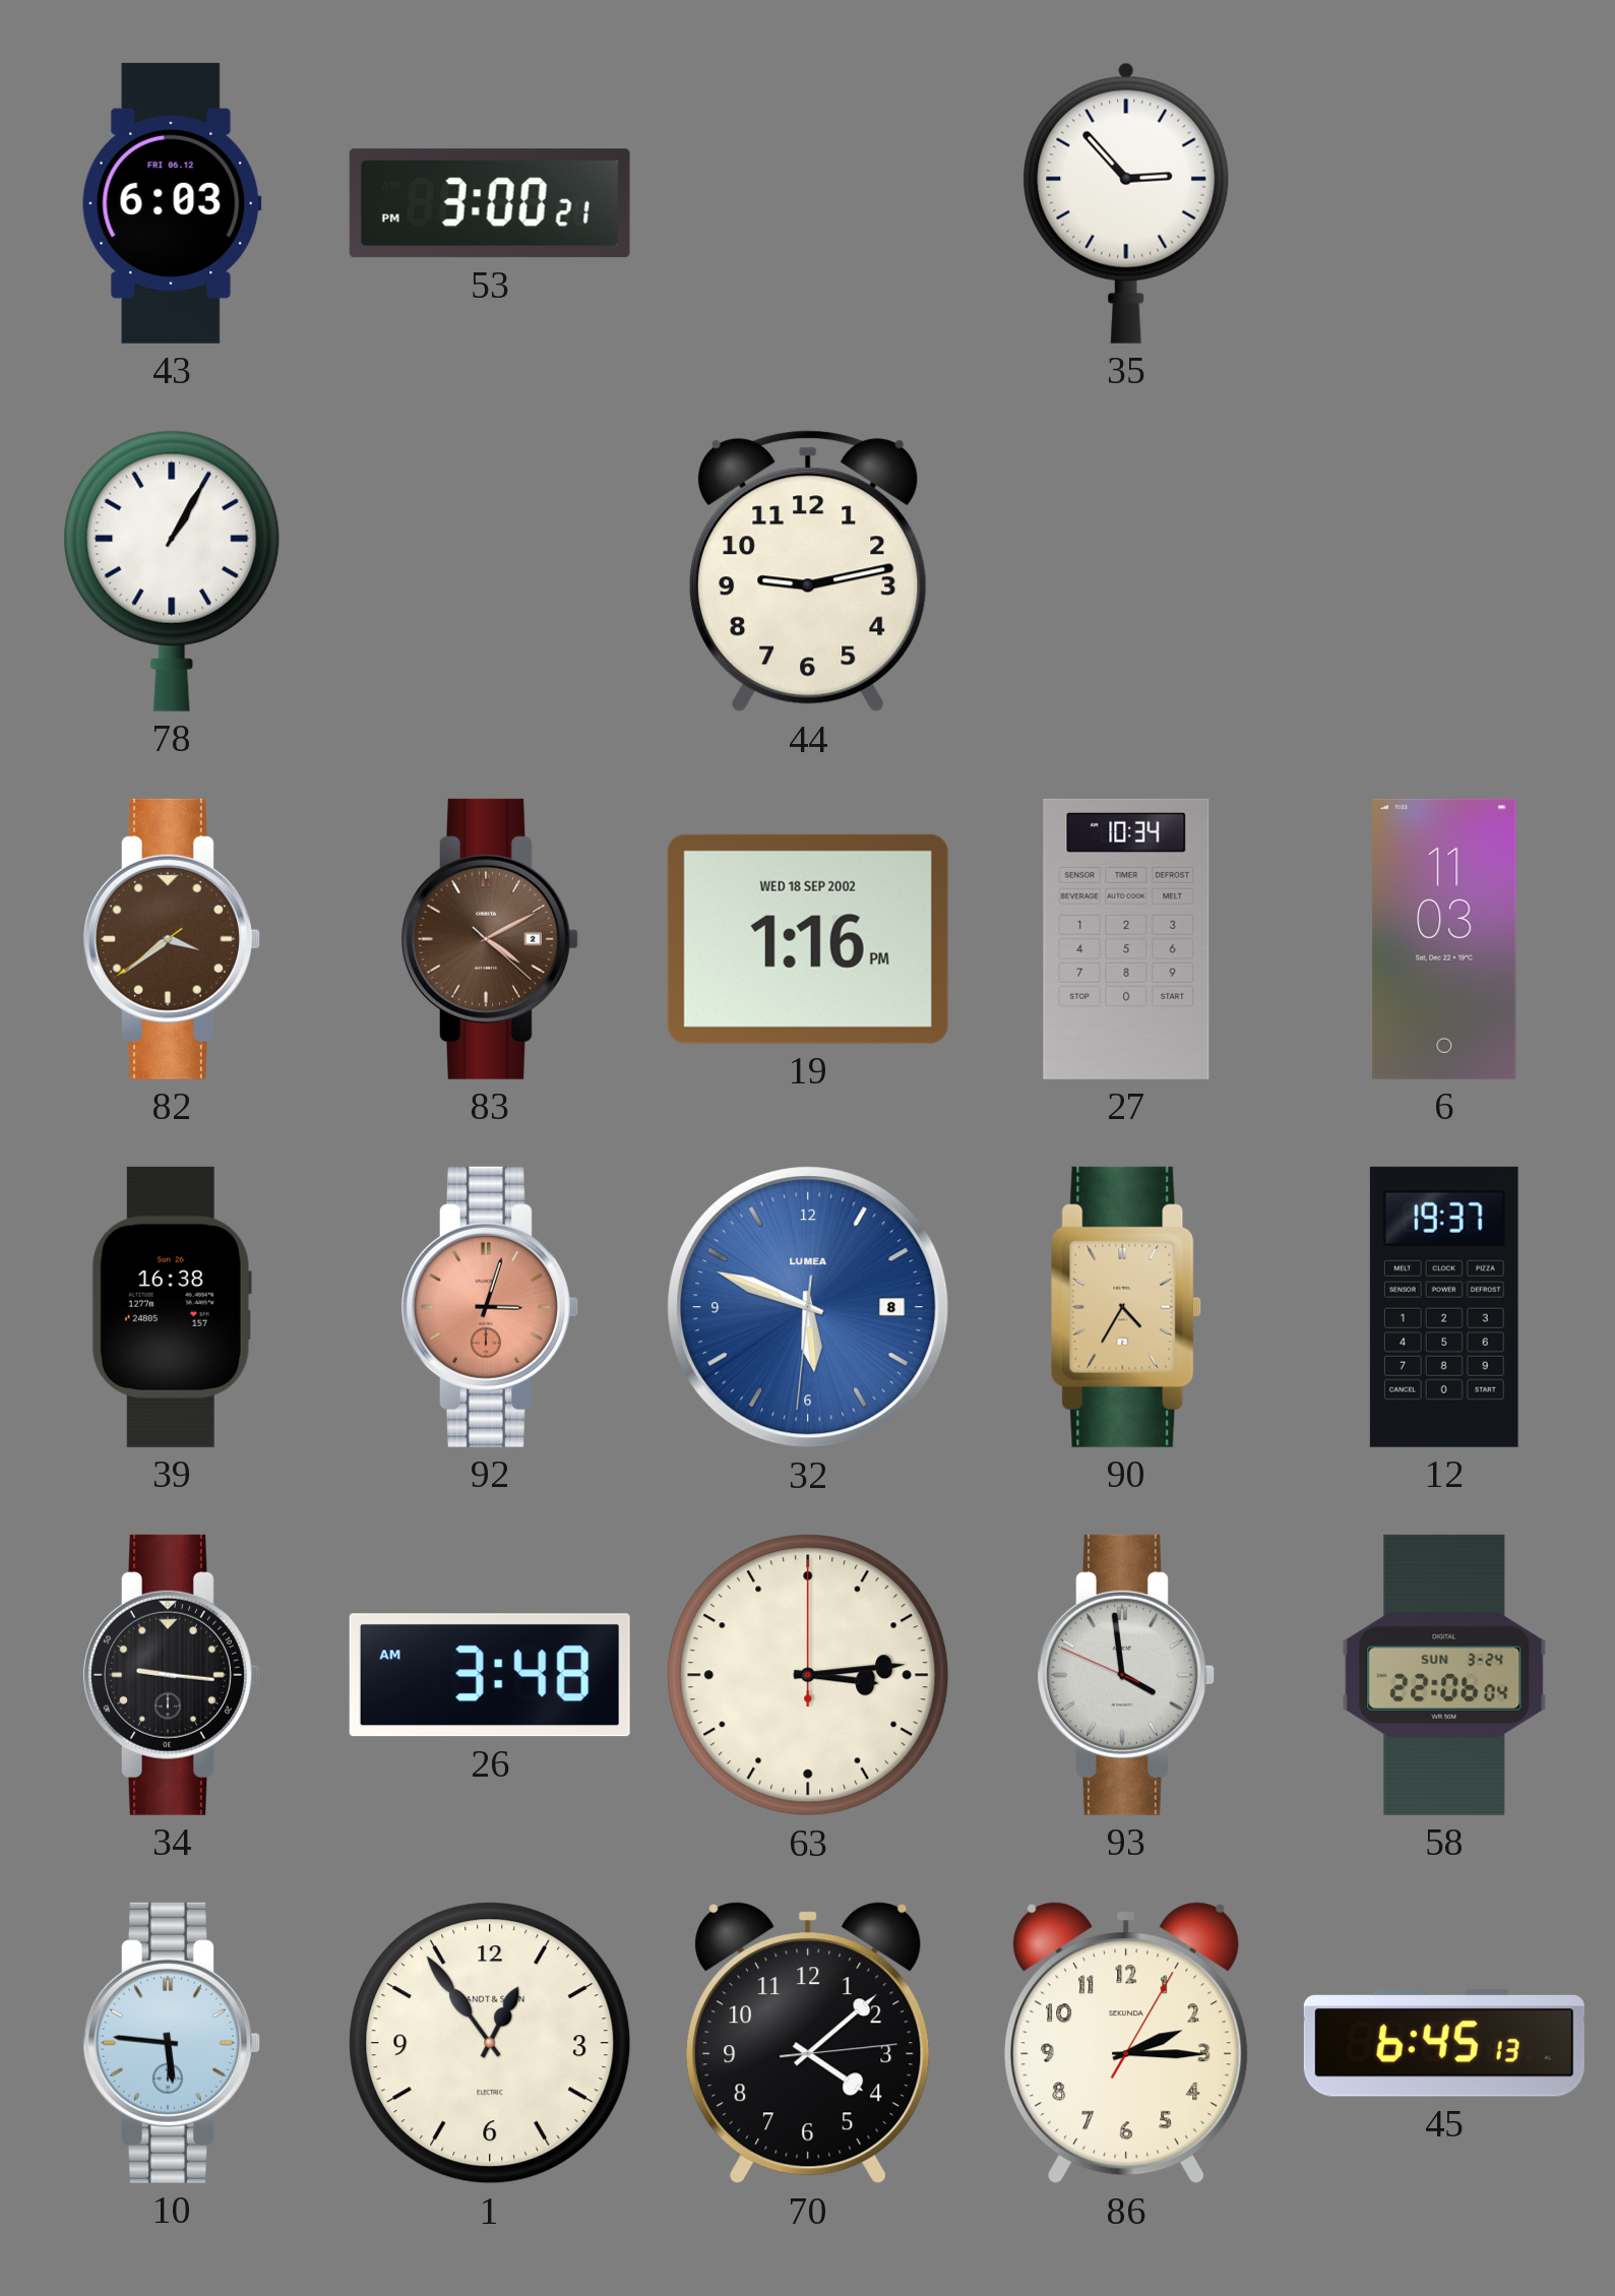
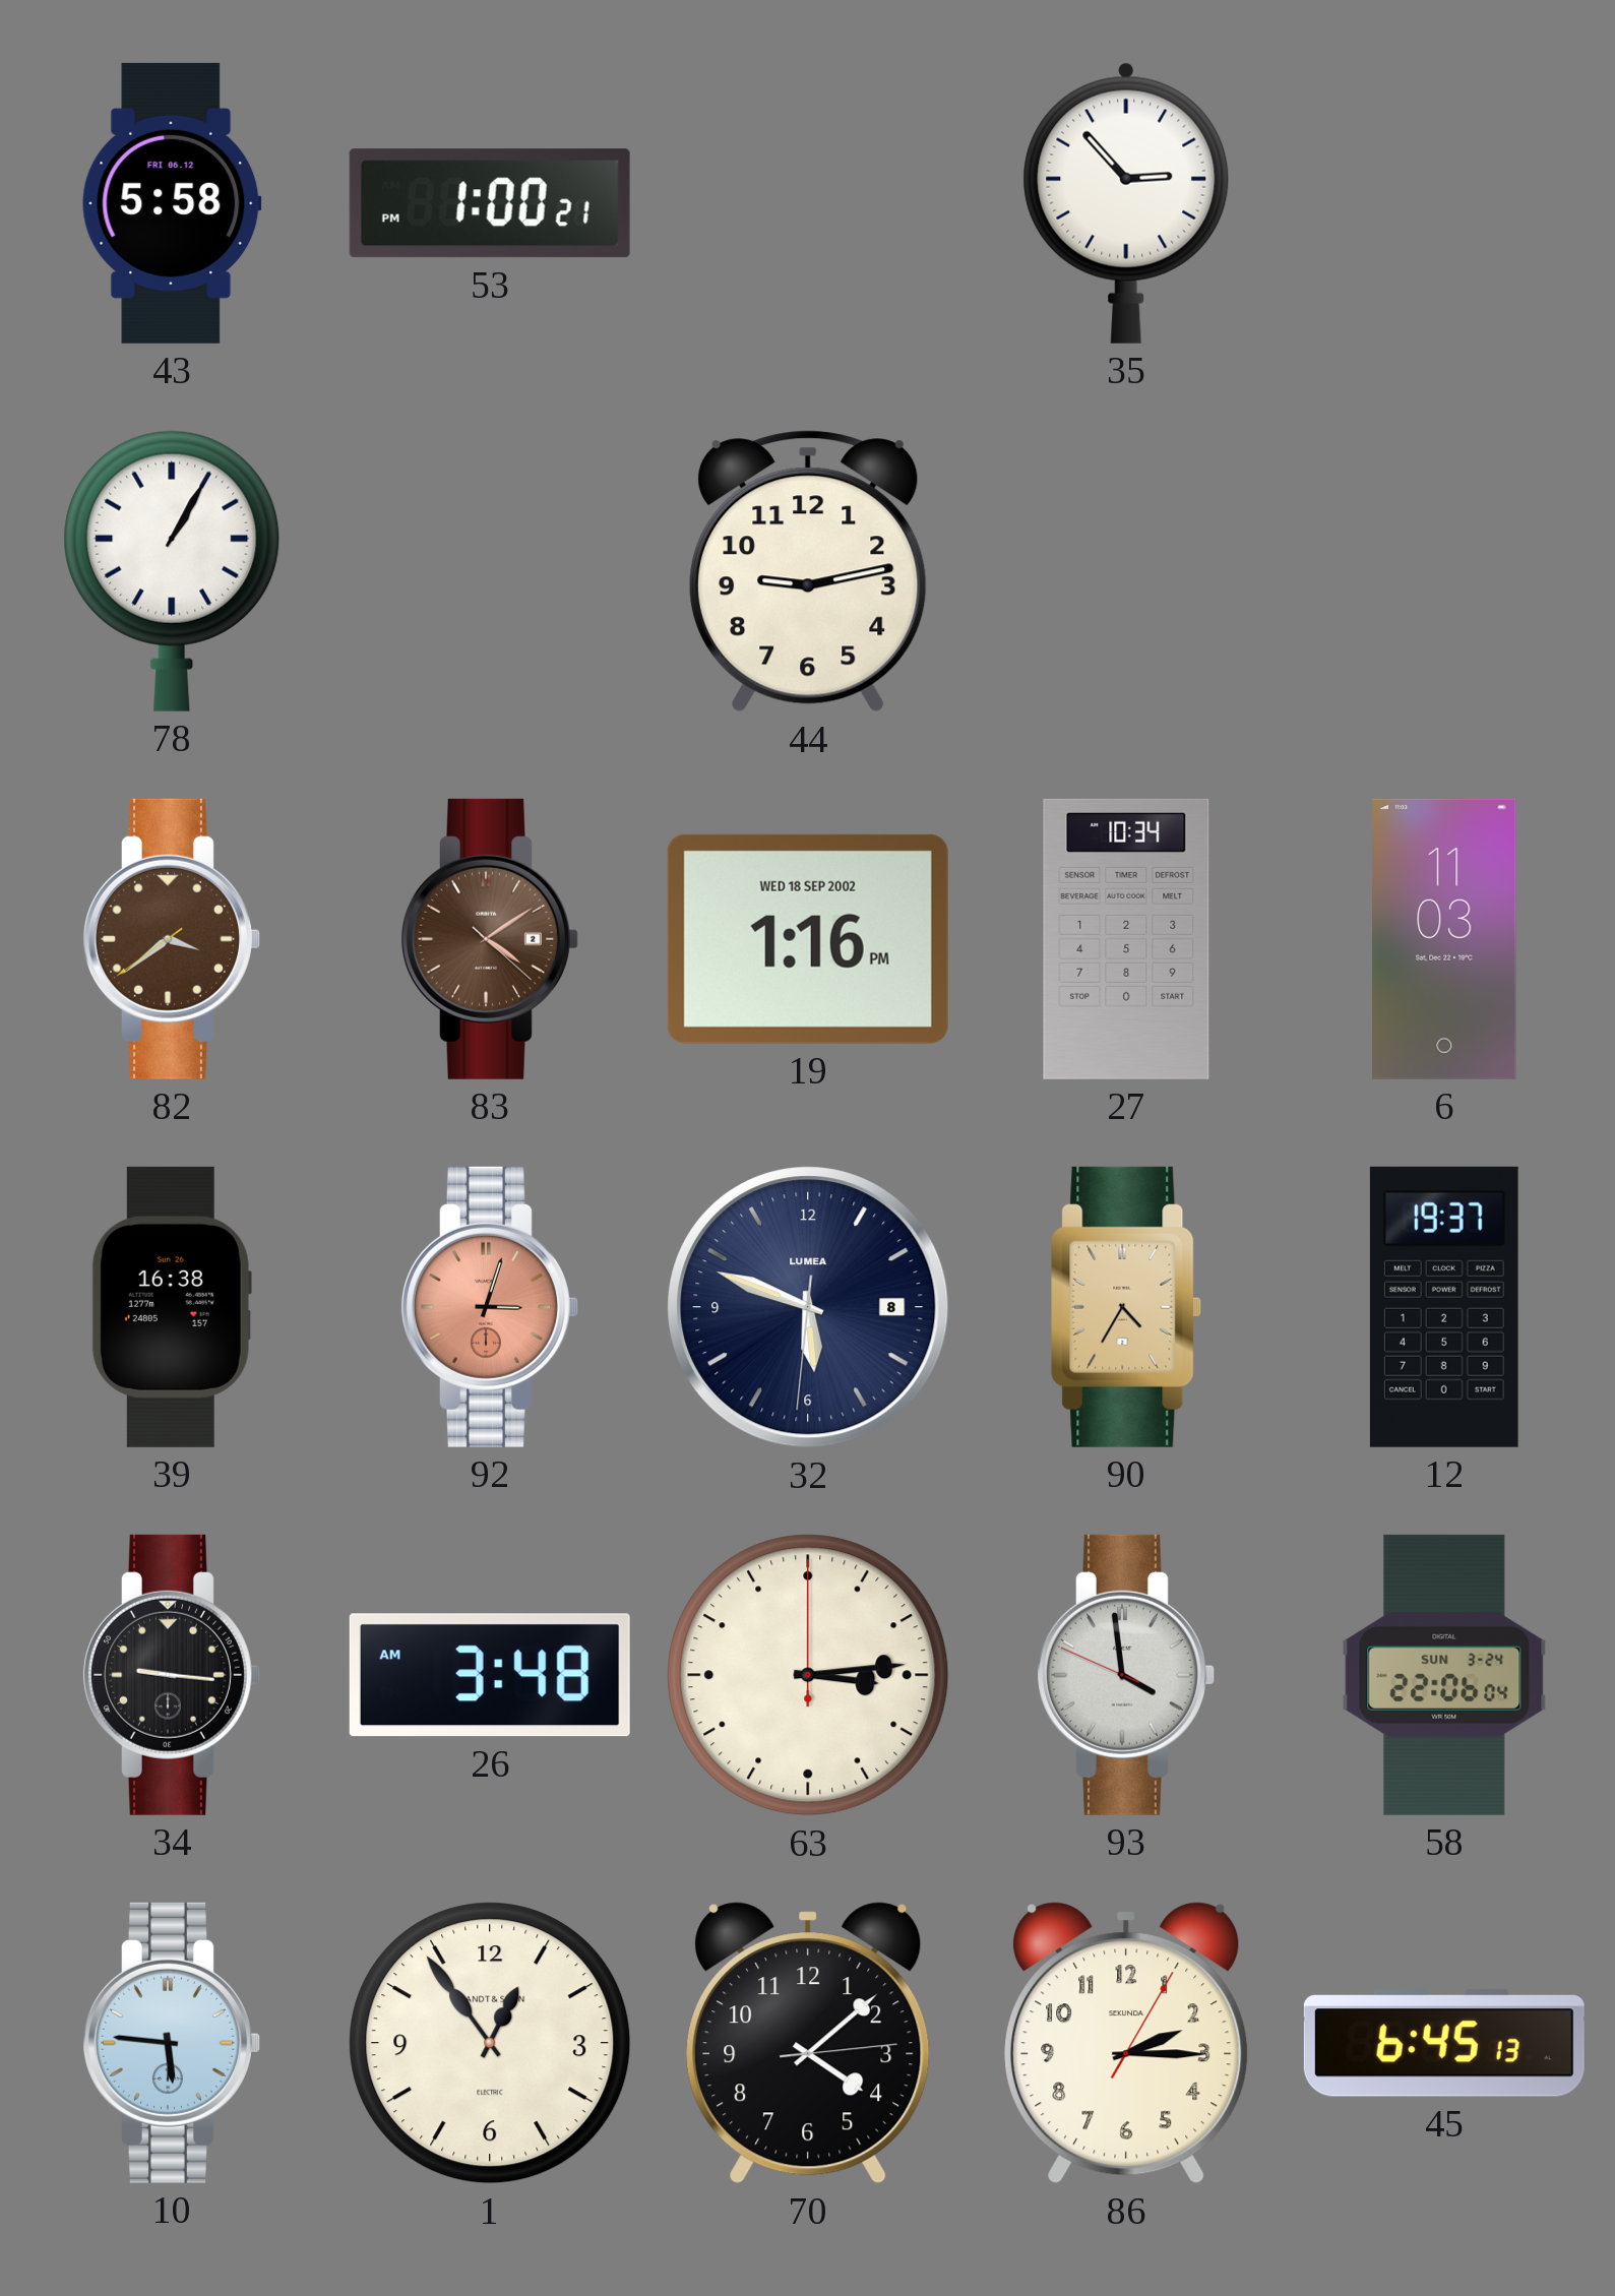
43: 6:03 -> 5:58 (172, 203)
53: 3:00 -> 1:00 (490, 203)
83: 4:10 -> 4:09 (490, 939)
32 dial: blue -> navy (808, 1307)
